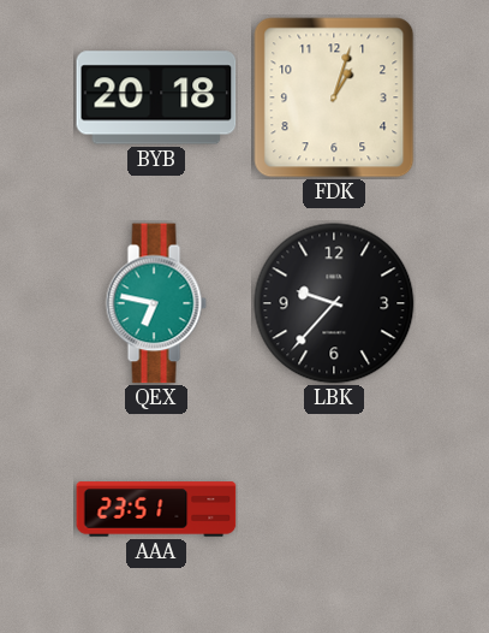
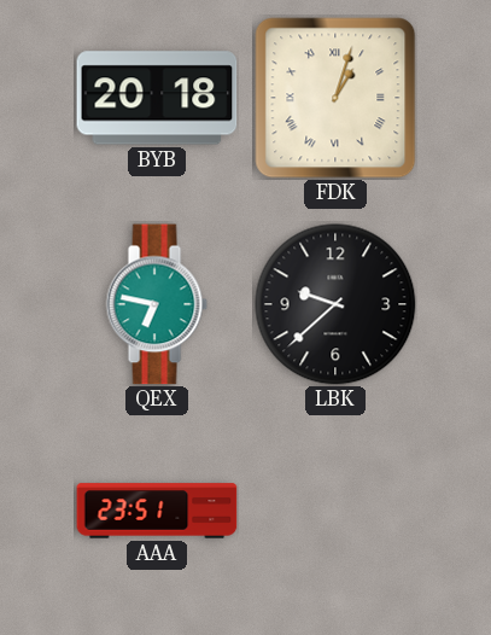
FDK numerals: Arabic -> Roman (335, 98)
LBK: 9:37 -> 9:38 (335, 304)
